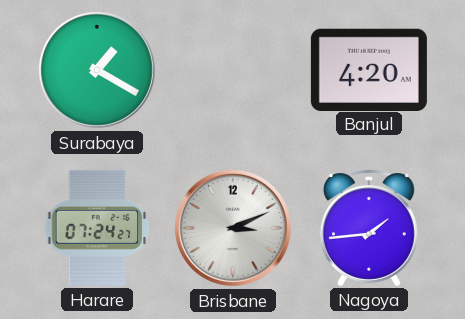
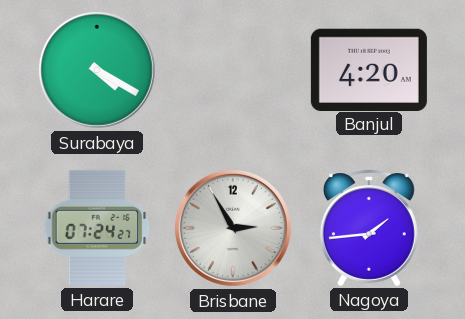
Surabaya: 1:20 -> 4:20 (97, 70)
Brisbane: 3:11 -> 2:55 (233, 228)
